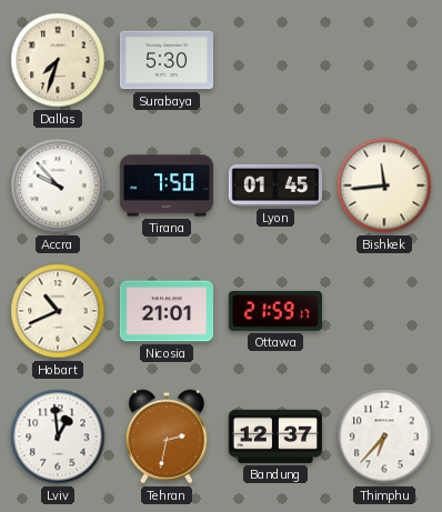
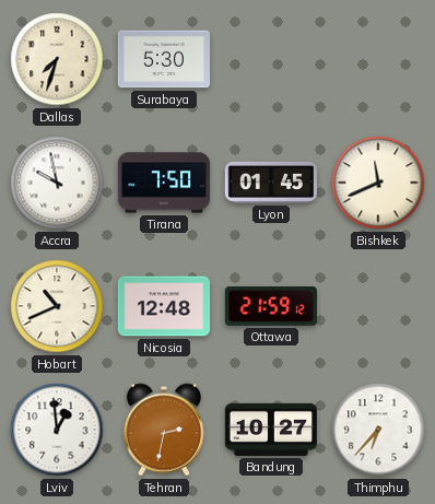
Accra: 9:53 -> 9:58 (57, 183)
Bishkek: 11:44 -> 11:41 (378, 183)
Nicosia: 21:01 -> 12:48 (163, 306)
Ottawa: 21:59:17 -> 21:59:12 (271, 306)
Bandung: 12:37 -> 10:27 (270, 430)
